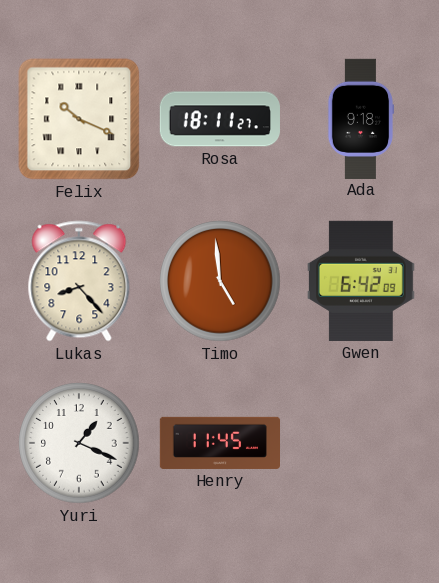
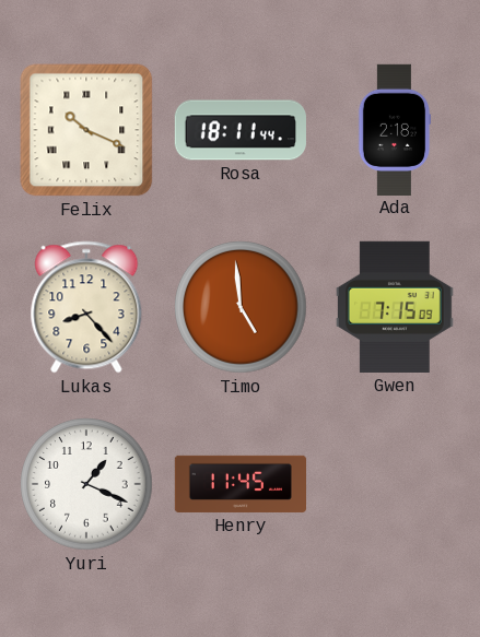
Rosa: 18:11:27 -> 18:11:44 (241, 130)
Ada: 9:18 -> 2:18 (395, 129)
Gwen: 6:42 -> 7:15 (395, 307)
